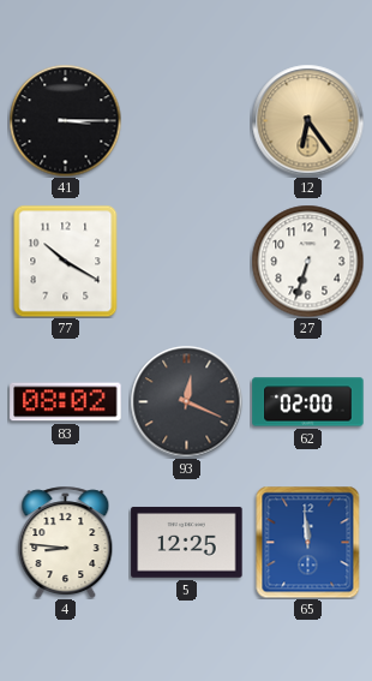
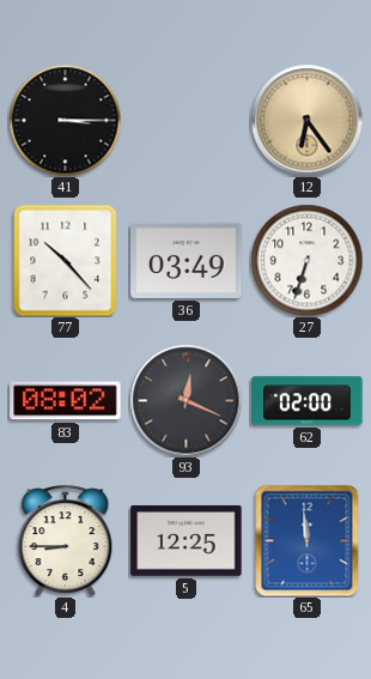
77: 10:20 -> 10:23 (66, 260)
36: none -> 03:49 (187, 260)
4: 8:46 -> 8:45 (66, 540)
